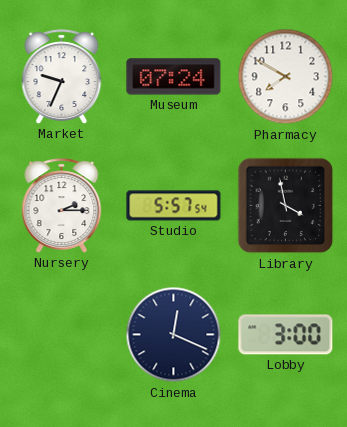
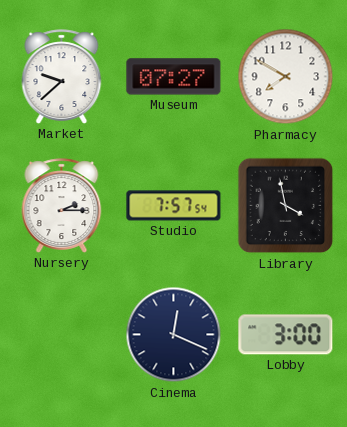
Market: 9:34 -> 9:38 (62, 77)
Museum: 07:24 -> 07:27 (174, 77)
Studio: 5:57 -> 7:57 (174, 206)
